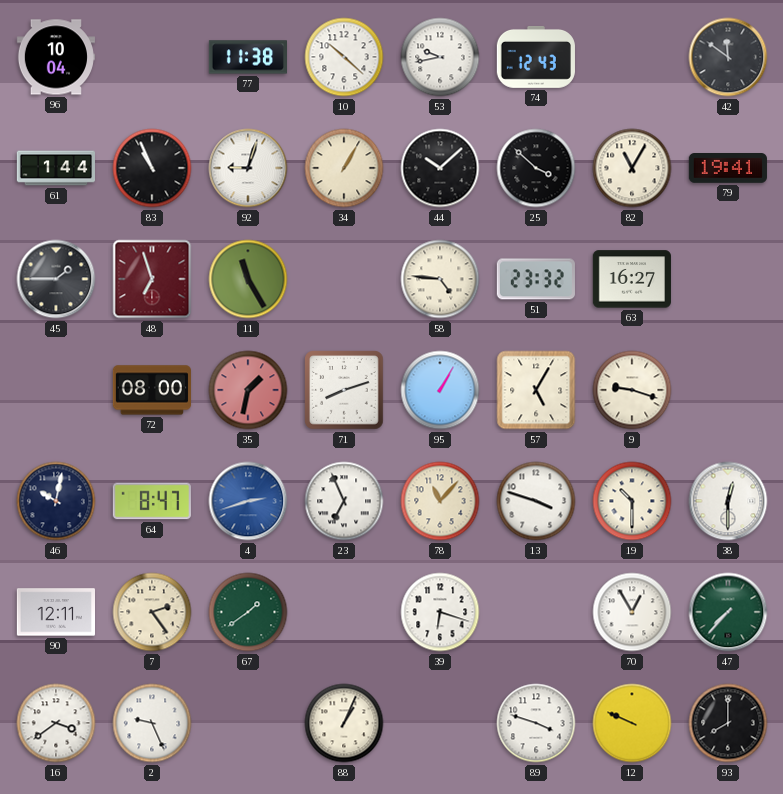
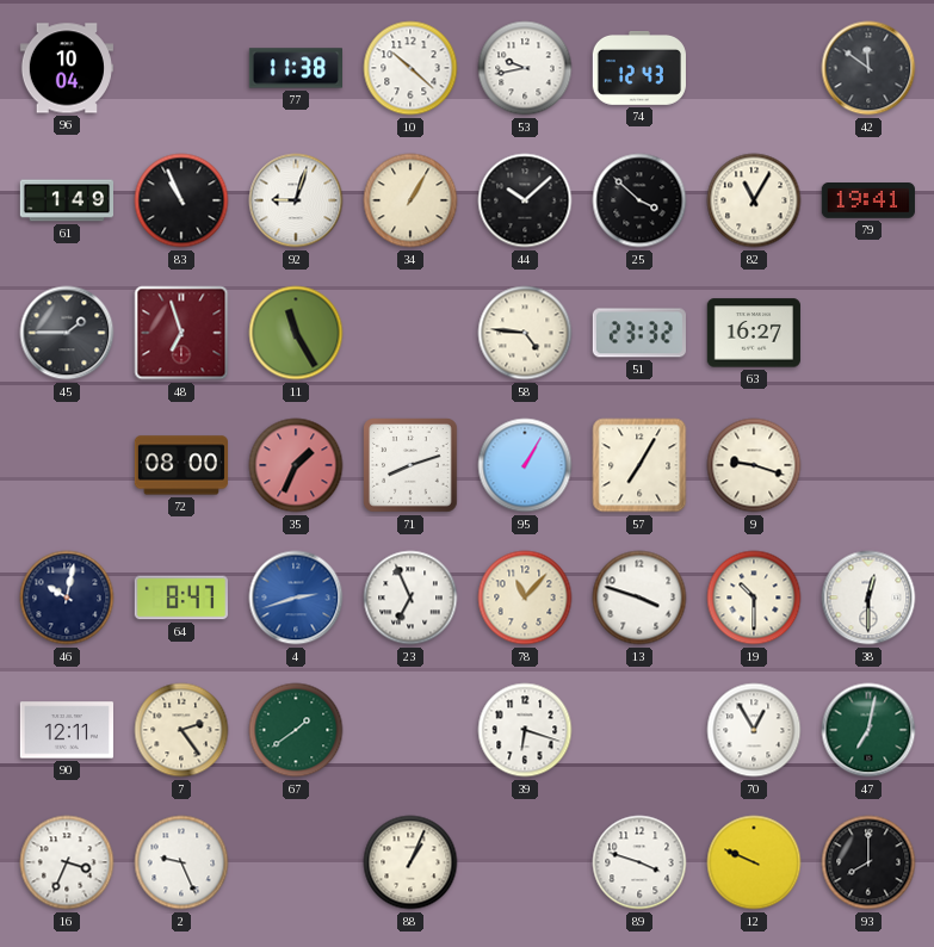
61: 1:44 -> 1:49 (66, 200)
35: 1:32 -> 1:34 (296, 465)
57: 5:05 -> 7:05 (639, 465)
47: 7:37 -> 7:02 (868, 730)
16: 3:39 -> 3:34 (67, 862)
